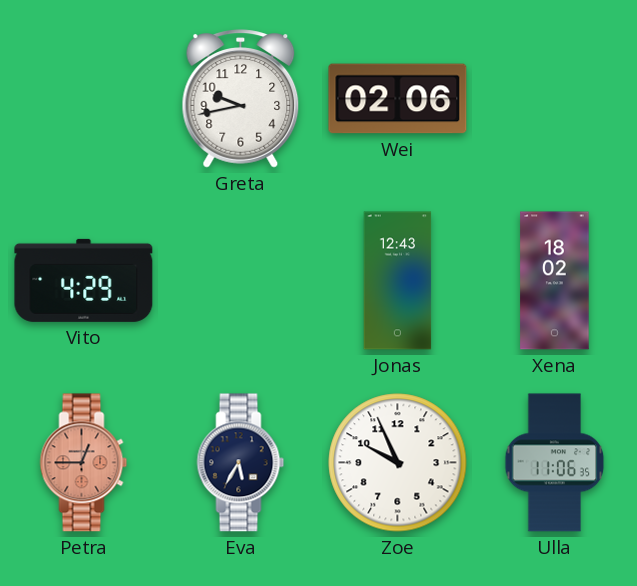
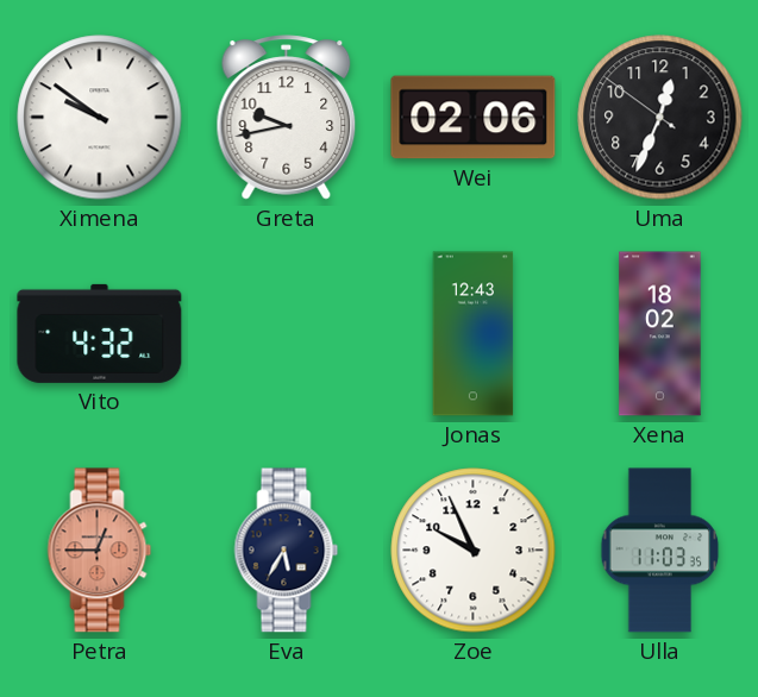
Ximena: none -> 9:51 (100, 118)
Uma: none -> 12:33 (660, 118)
Vito: 4:29 -> 4:32 (100, 333)
Ulla: 11:06 -> 11:03 (660, 551)
